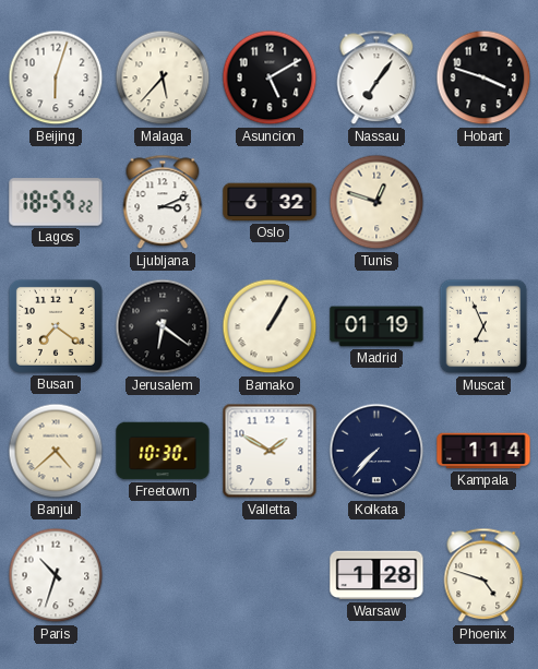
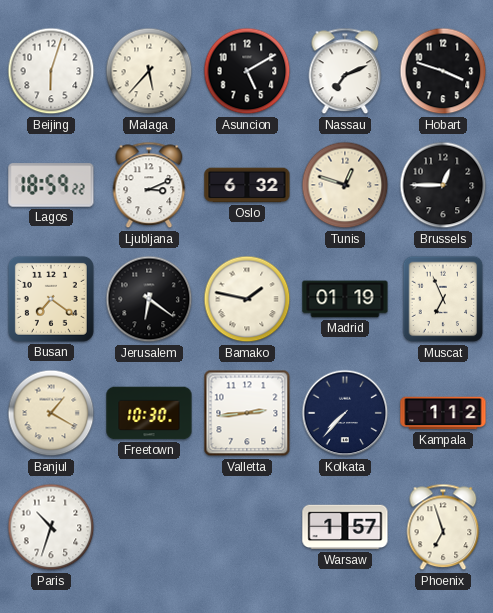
Nassau: 7:06 -> 7:11 (345, 71)
Brussels: none -> 12:45 (443, 185)
Bamako: 1:05 -> 1:47 (247, 299)
Banjul: 4:38 -> 1:20 (51, 413)
Valletta: 1:50 -> 2:44 (247, 413)
Kampala: 1:14 -> 1:12 (443, 413)
Warsaw: 1:28 -> 1:57 (345, 527)
Phoenix: 4:48 -> 6:57 (443, 527)
